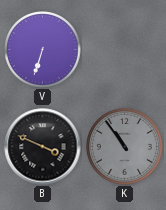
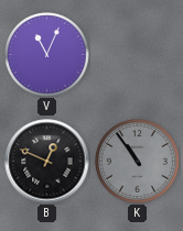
V: 6:33 -> 11:04 (47, 55)
B: 3:49 -> 12:49 (47, 162)
